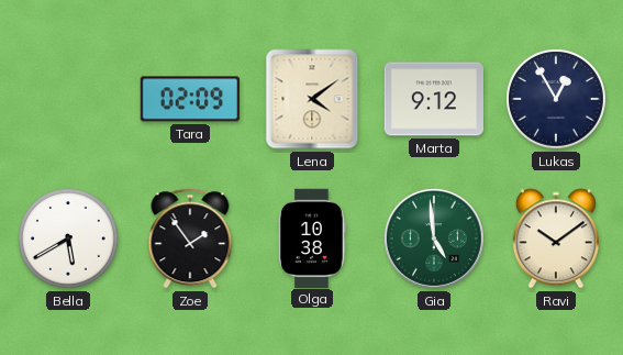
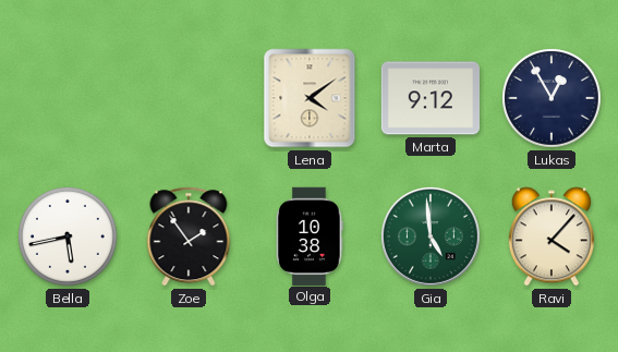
Tara: 02:09 -> none (190, 99)
Bella: 5:40 -> 5:43 (69, 238)
Ravi: 10:09 -> 4:07 (552, 236)
